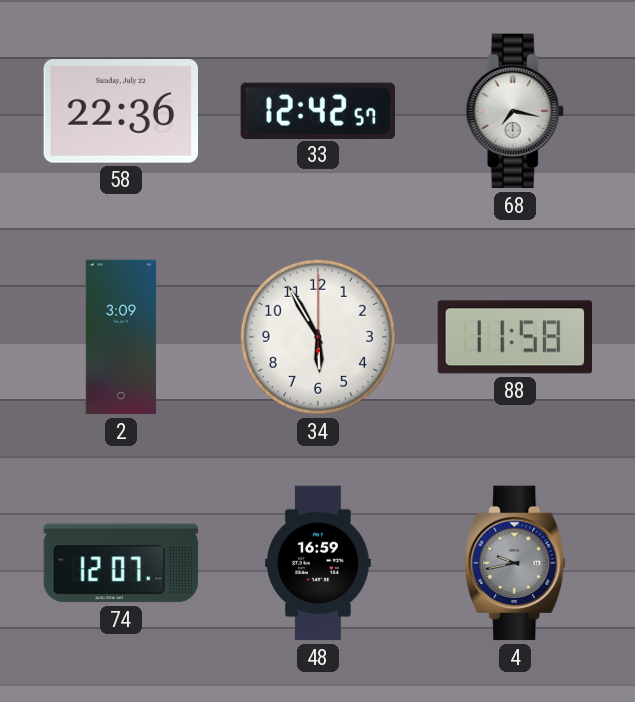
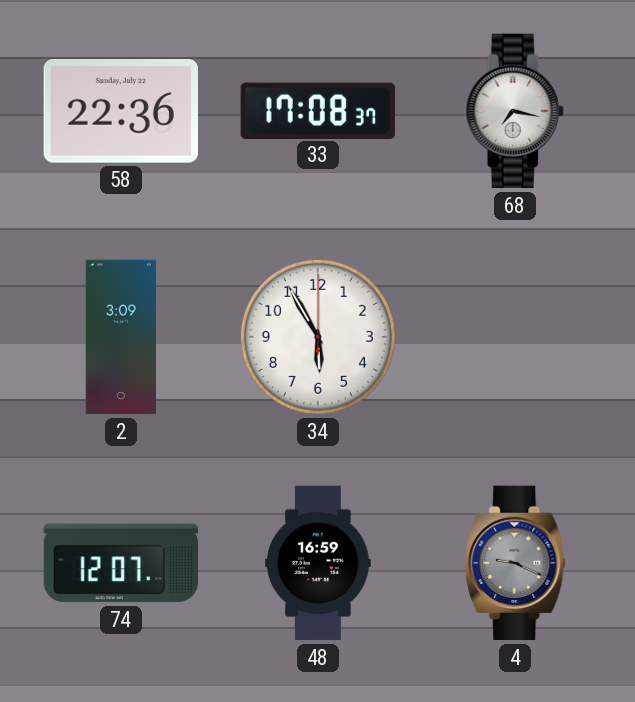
33: 12:42 -> 17:08 (317, 110)
88: 11:58 -> none (515, 337)
4: 9:43 -> 9:19 (515, 563)
